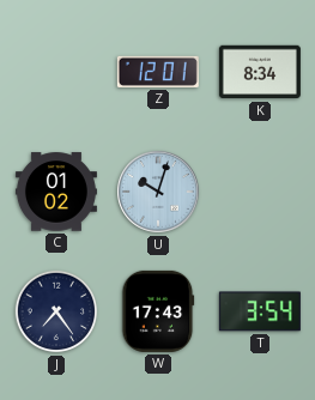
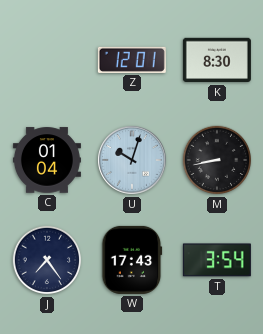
K: 8:34 -> 8:30 (217, 60)
C: 01:02 -> 01:04 (47, 160)
M: none -> 8:43 (217, 160)
